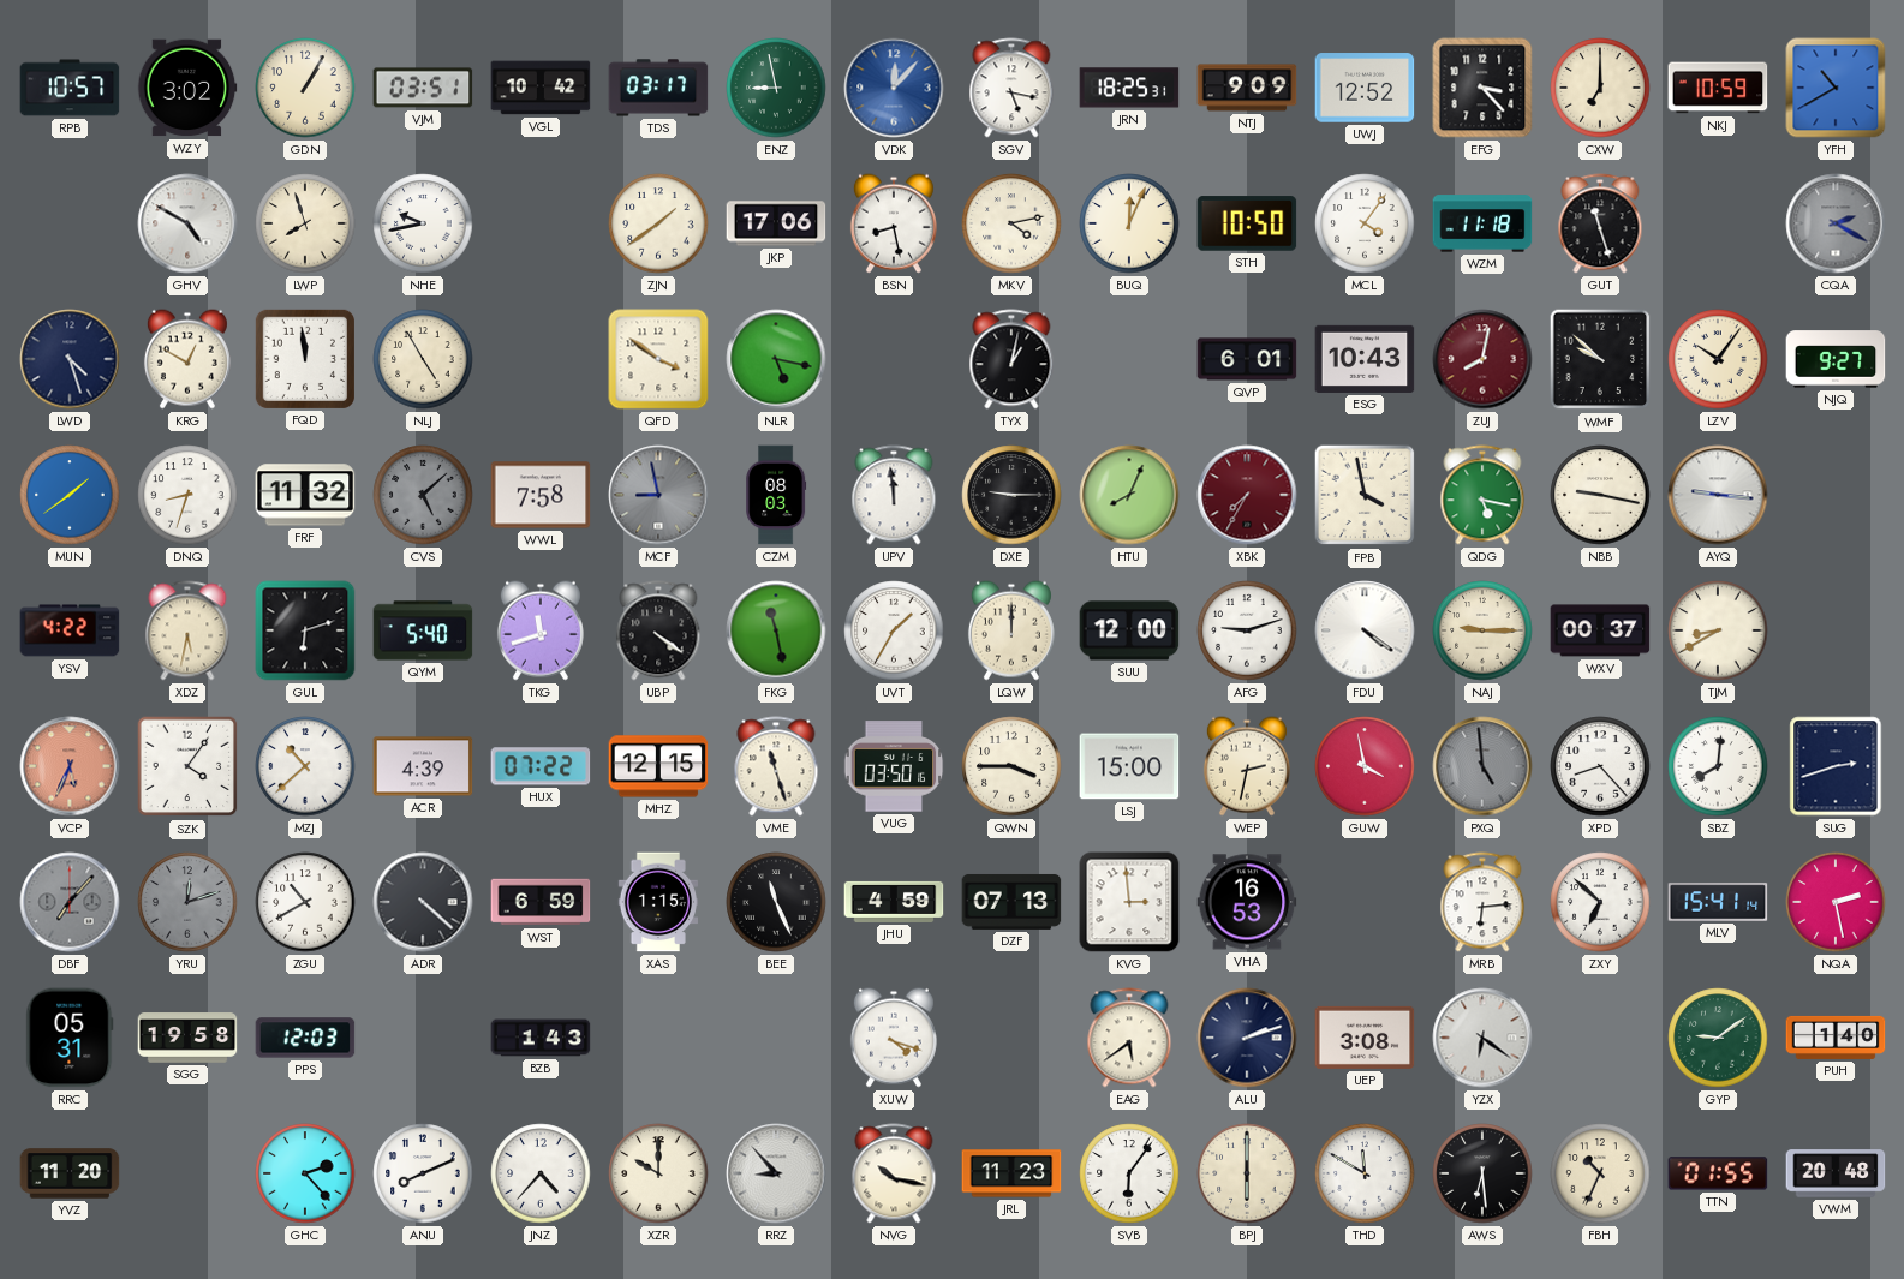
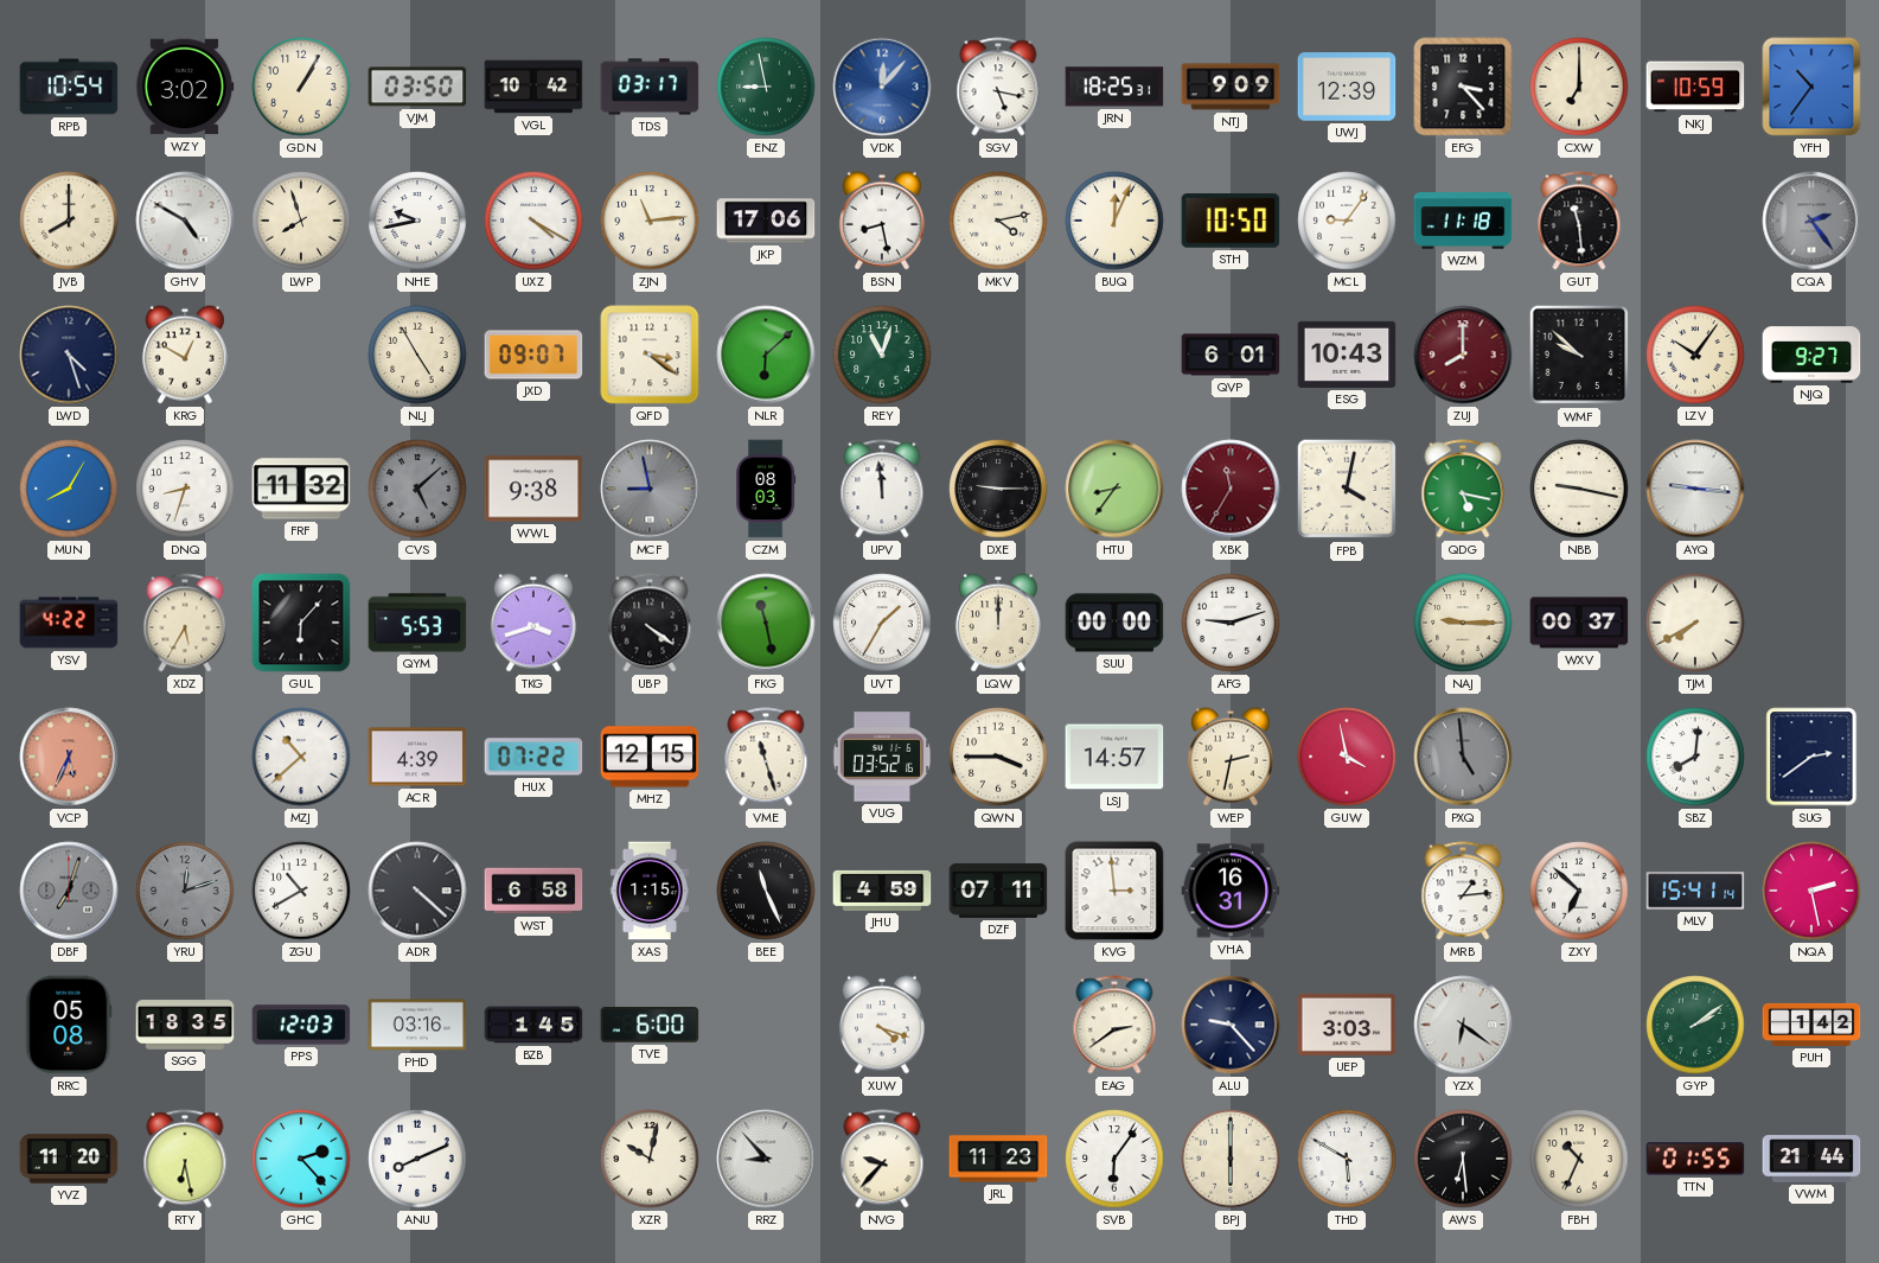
RPB: 10:57 -> 10:54 (69, 87)
VJM: 03:51 -> 03:50 (417, 87)
UWJ: 12:52 -> 12:39 (1347, 87)
YFH: 10:40 -> 10:36 (1811, 87)
JVB: none -> 8:00 (69, 221)
UXZ: none -> 4:20 (533, 221)
ZJN: 1:39 -> 11:14 (650, 221)
MCL: 4:06 -> 9:06 (1347, 221)
GUT: 11:27 -> 11:29 (1579, 221)
CQA: 2:20 -> 2:24 (1811, 221)
FQD: 11:59 -> none (304, 358)
JXD: none -> 09:07 (533, 355)
QFD: 3:51 -> 3:21 (650, 355)
NLR: 5:17 -> 6:08 (766, 355)
REY: none -> 11:03 (882, 355)
TYX: 1:02 -> none (1011, 359)
ZUJ: 8:02 -> 8:00 (1463, 355)
MUN: 1:39 -> 8:05 (69, 489)
WWL: 7:58 -> 9:38 (533, 489)
HTU: 8:04 -> 8:36 (1114, 489)
XBK: 7:35 -> 11:35 (1231, 489)
FPB: 3:58 -> 4:02 (1347, 489)
XDZ: 5:32 -> 5:35 (185, 623)
GUL: 6:12 -> 6:07 (301, 623)
QYM: 5:40 -> 5:53 (417, 623)
TKG: 11:42 -> 3:42 (533, 623)
SUU: 12:00 -> 00:00 (1114, 623)
FDU: 4:21 -> none (1365, 630)
TJM: 8:40 -> 7:40 (1695, 623)
SZK: 4:06 -> none (187, 766)
VUG: 03:50 -> 03:52 (882, 757)
LSJ: 15:00 -> 14:57 (1114, 757)
XPD: 8:23 -> none (1600, 766)
SUG: 2:42 -> 2:39 (1811, 757)
DBF: 7:07 -> 7:03 (69, 891)
WST: 6:59 -> 6:58 (533, 891)
DZF: 07:13 -> 07:11 (998, 891)
VHA: 16:53 -> 16:31 (1231, 891)
MRB: 6:14 -> 1:14 (1463, 891)
RRC: 05:31 -> 05:08 (69, 1025)
SGG: 19:58 -> 18:35 (185, 1025)
PHD: none -> 03:16 (417, 1025)
BZB: 1:43 -> 1:45 (533, 1025)
TVE: none -> 6:00 (650, 1026)
EAG: 5:39 -> 2:39 (1114, 1025)
ALU: 2:12 -> 9:23 (1231, 1025)
UEP: 3:08 -> 3:03 (1347, 1025)
GYP: 9:09 -> 2:09 (1695, 1025)
PUH: 1:40 -> 1:42 (1811, 1025)
RTY: none -> 6:28 (185, 1159)
JNZ: 4:37 -> none (541, 1173)
XZR: 10:00 -> 10:02 (650, 1159)
NVG: 10:17 -> 9:37 (882, 1159)
THD: 11:50 -> 5:50 (1347, 1159)
VWM: 20:48 -> 21:44 (1811, 1159)
